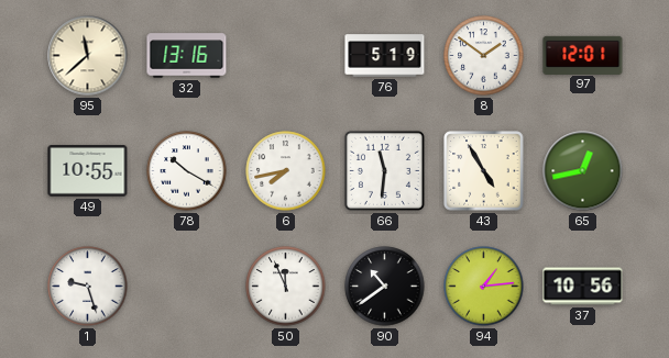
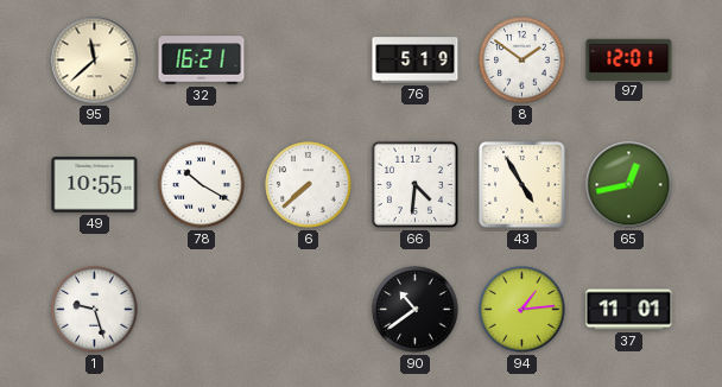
32: 13:16 -> 16:21 (202, 61)
6: 7:43 -> 7:38 (309, 185)
66: 11:31 -> 4:31 (414, 184)
50: 11:56 -> none (286, 287)
37: 10:56 -> 11:01 (629, 310)
